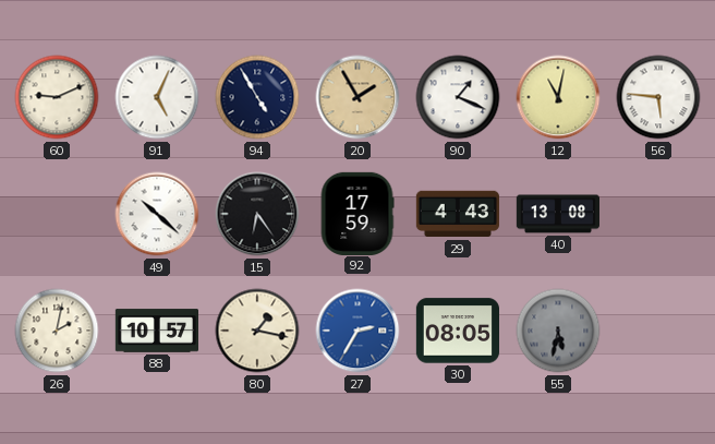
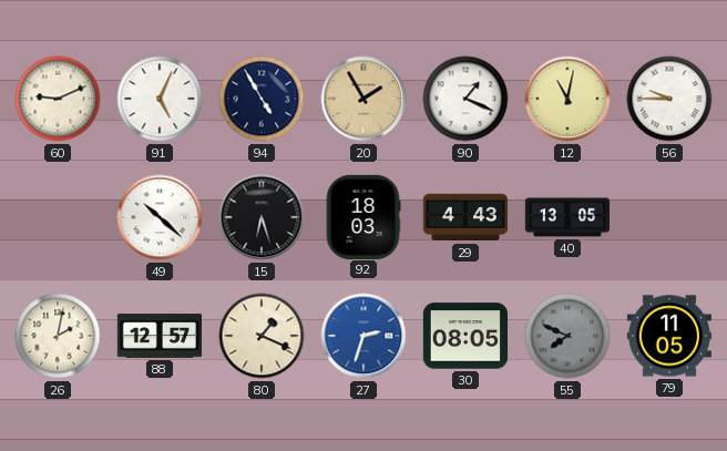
56: 5:46 -> 9:45 (669, 99)
15: 6:24 -> 6:27 (262, 217)
92: 17:59 -> 18:03 (363, 216)
40: 13:08 -> 13:05 (566, 217)
88: 10:57 -> 12:57 (158, 336)
80: 1:17 -> 1:19 (262, 336)
27: 2:35 -> 2:33 (363, 336)
55: 5:32 -> 7:49 (567, 336)
79: none -> 11:05 (668, 336)
